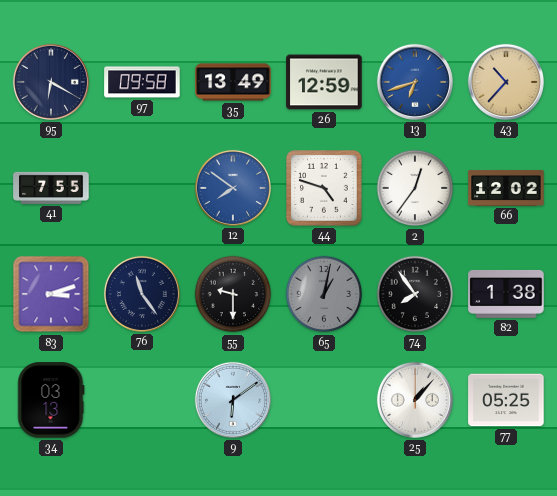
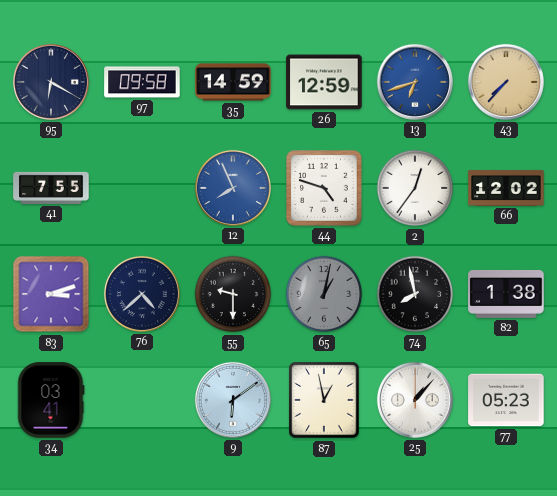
35: 13:49 -> 14:59 (233, 82)
43: 10:37 -> 7:37 (506, 82)
12: 7:51 -> 7:56 (233, 188)
76: 11:24 -> 4:38 (142, 294)
74: 7:54 -> 7:58 (415, 294)
34: 03:13 -> 03:41 (51, 400)
87: none -> 12:58 (324, 400)
77: 05:25 -> 05:23 (506, 400)
